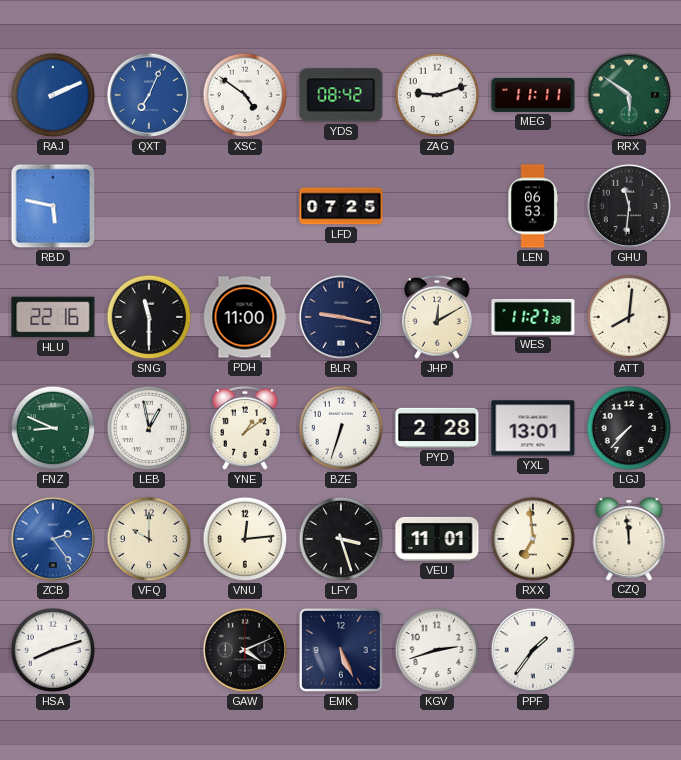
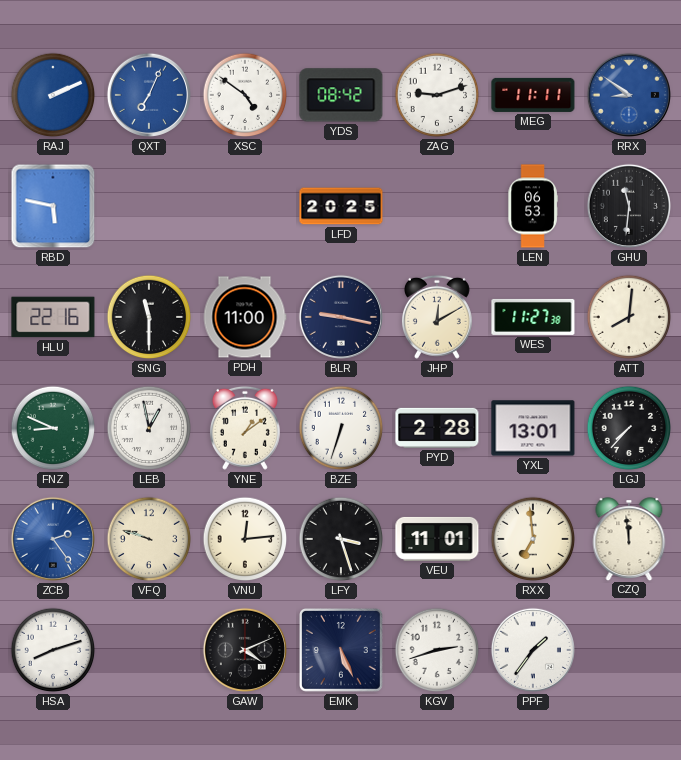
RRX: 5:51 -> 8:51 (629, 95)
RRX dial: green -> blue (629, 95)
LFD: 07:25 -> 20:25 (341, 206)
VFQ: 10:00 -> 9:48 (149, 539)
